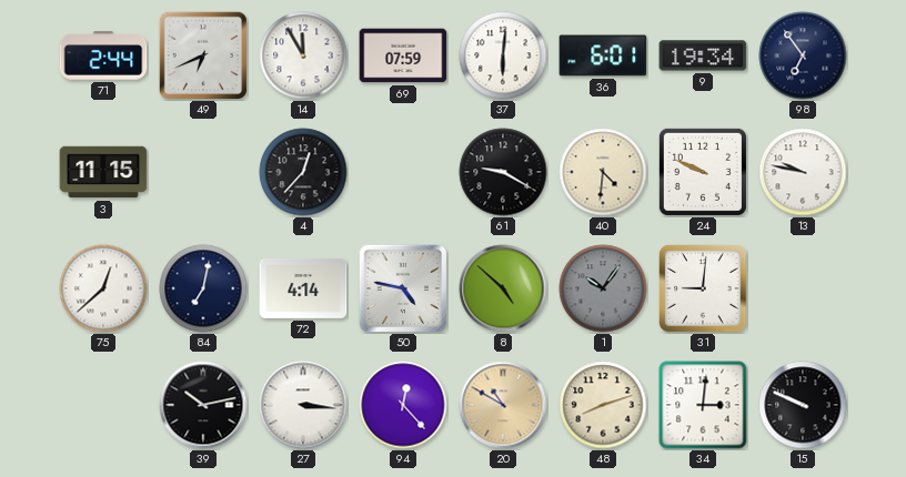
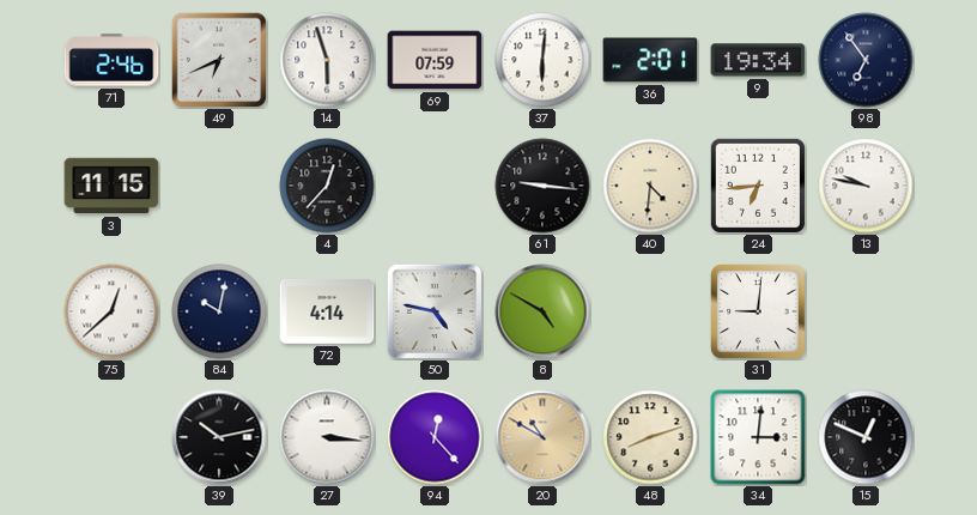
71: 2:44 -> 2:46 (111, 60)
14: 11:55 -> 5:57 (327, 60)
36: 6:01 -> 2:01 (650, 60)
61: 9:20 -> 9:16 (542, 186)
24: 9:49 -> 6:44 (758, 186)
84: 7:02 -> 10:02 (219, 311)
8: 4:52 -> 4:50 (542, 311)
1: 10:06 -> none (603, 288)
15: 9:49 -> 12:49 (866, 437)
